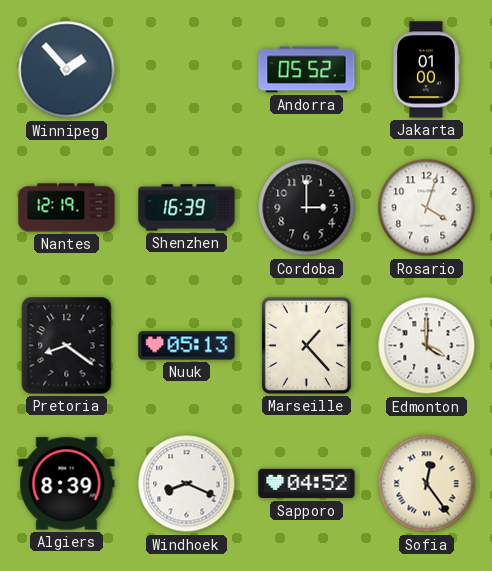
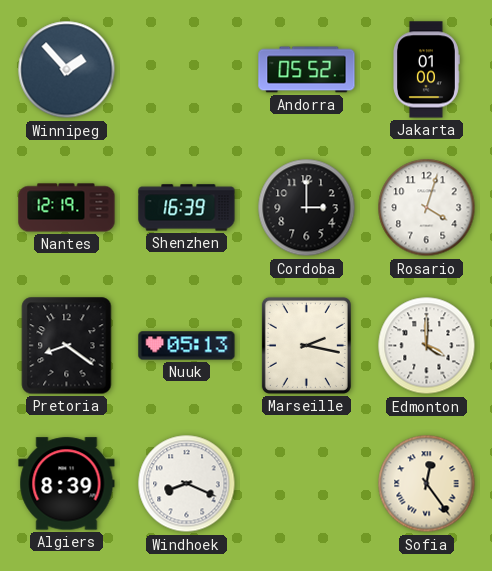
Marseille: 1:23 -> 2:17 (306, 345)
Sapporo: 04:52 -> none (307, 484)
